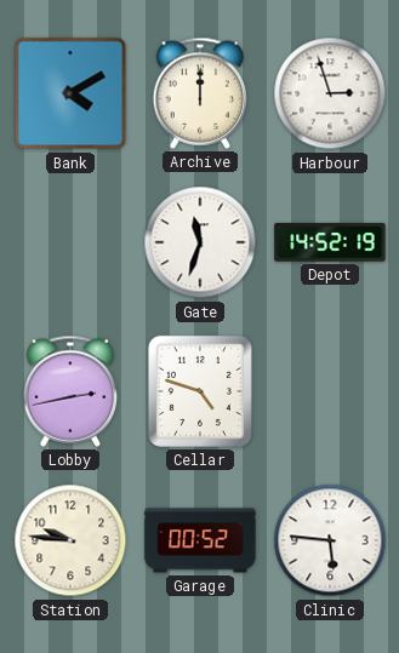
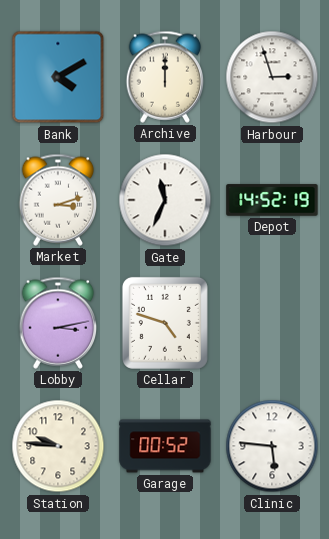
Market: none -> 3:12 (58, 200)
Gate: 11:33 -> 11:34 (165, 200)
Lobby: 2:43 -> 3:13 (58, 323)
